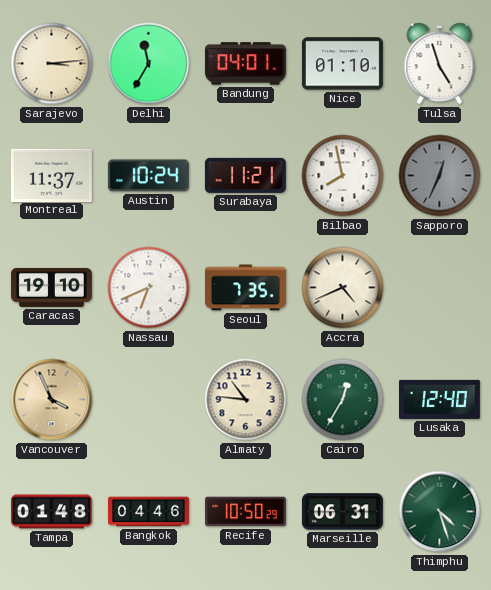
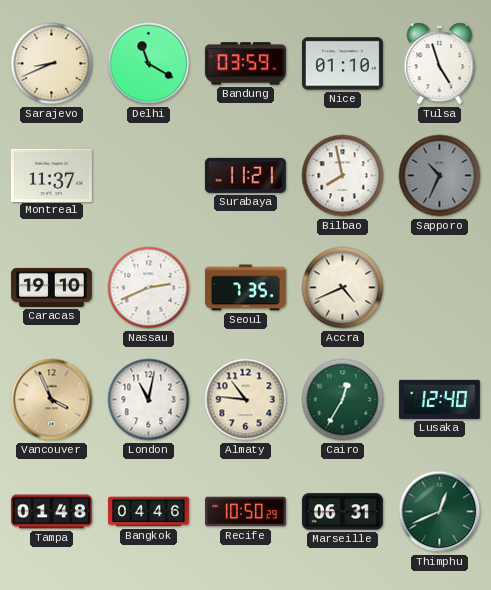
Sarajevo: 3:14 -> 8:41 (52, 64)
Delhi: 11:35 -> 11:20 (149, 64)
Bandung: 04:01 -> 03:59 (245, 64)
Austin: 10:24 -> none (148, 176)
Sapporo: 12:34 -> 10:34 (440, 176)
Nassau: 6:41 -> 2:41 (149, 288)
London: none -> 11:02 (149, 400)
Thimphu: 4:27 -> 12:41 (440, 512)
